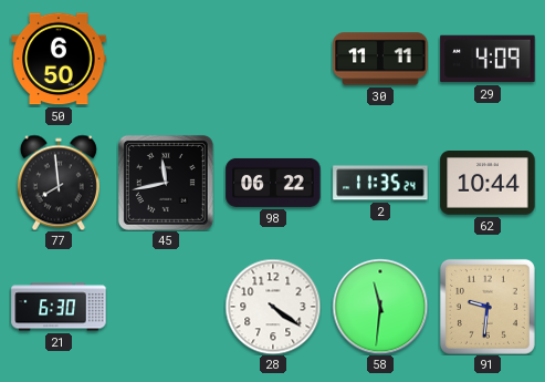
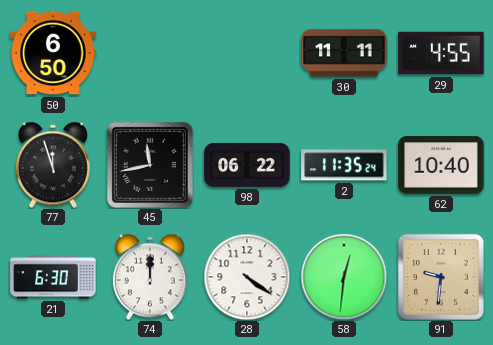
29: 4:09 -> 4:55 (441, 53)
77: 7:59 -> 11:57 (53, 165)
62: 10:44 -> 10:40 (441, 165)
74: none -> 12:00 (150, 277)
58: 11:31 -> 12:31 (344, 277)
